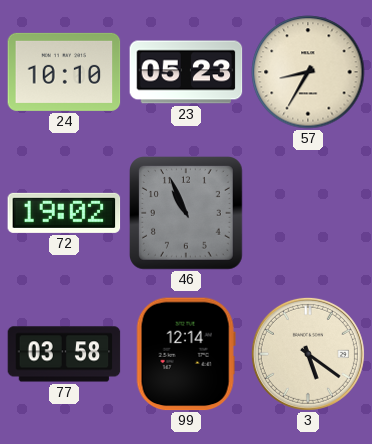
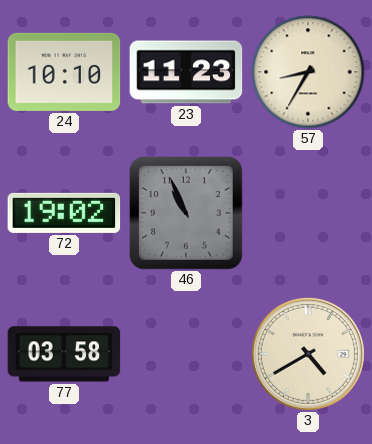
23: 05:23 -> 11:23 (186, 72)
99: 12:14 -> none (186, 354)
3: 5:21 -> 4:40 (308, 354)
